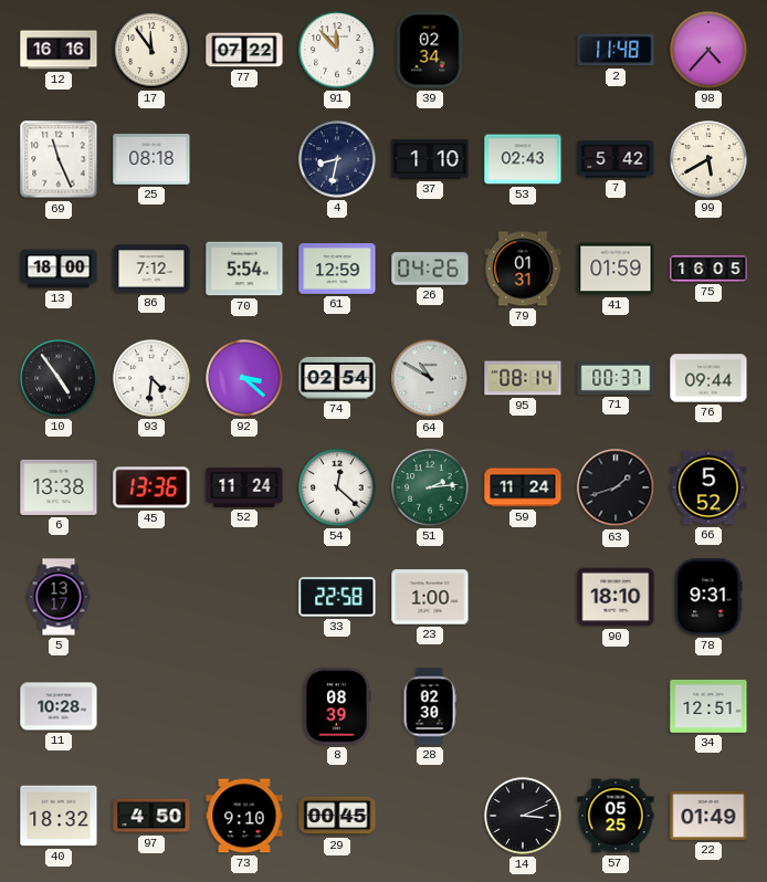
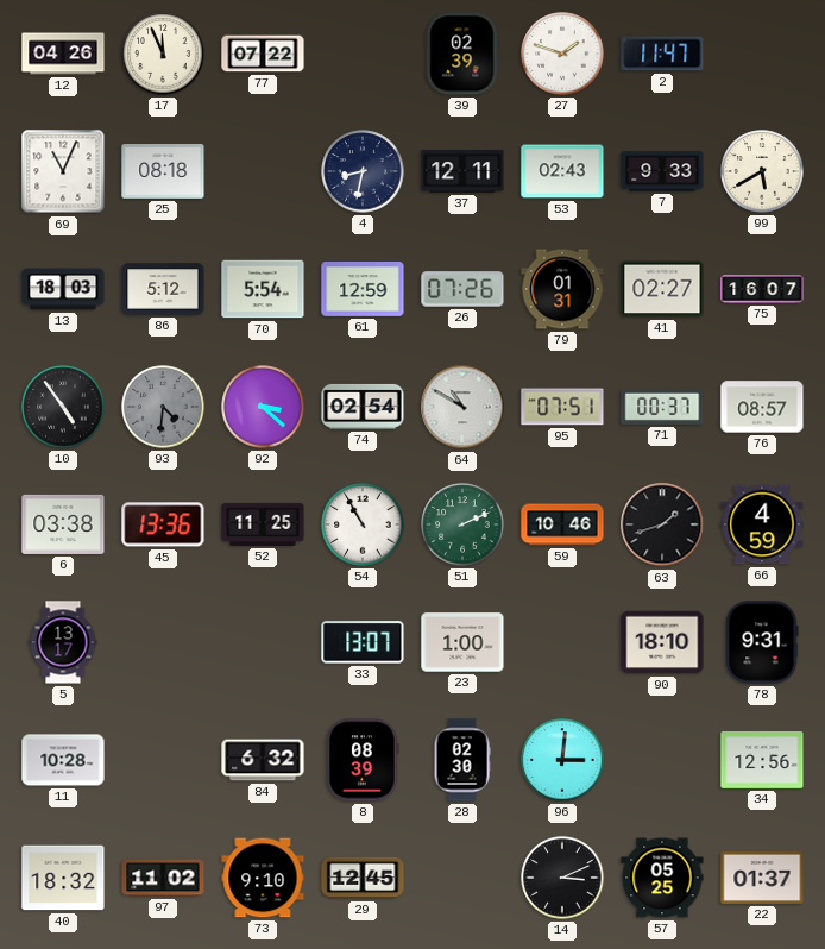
12: 16:16 -> 04:26 (63, 54)
17: 11:54 -> 11:56 (163, 54)
91: 11:53 -> none (337, 50)
39: 02:34 -> 02:39 (462, 54)
27: none -> 1:48 (562, 54)
2: 11:48 -> 11:47 (662, 54)
98: 4:37 -> none (708, 50)
69: 11:26 -> 11:04 (63, 171)
37: 1:10 -> 12:11 (462, 171)
7: 5:42 -> 9:33 (662, 171)
13: 18:00 -> 18:03 (63, 289)
86: 7:12 -> 5:12 (163, 289)
26: 04:26 -> 07:26 (462, 289)
41: 01:59 -> 02:27 (662, 289)
75: 16:05 -> 16:07 (762, 289)
93 dial: white -> grey (163, 407)
95: 08:14 -> 07:51 (562, 407)
76: 09:44 -> 08:57 (762, 407)
6: 13:38 -> 03:38 (63, 524)
52: 11:24 -> 11:25 (263, 524)
54: 12:22 -> 10:55 (363, 524)
51: 2:14 -> 2:11 (462, 524)
59: 11:24 -> 10:46 (562, 524)
66: 5:52 -> 4:59 (762, 524)
33: 22:58 -> 13:07 (363, 642)
84: none -> 6:32 (263, 760)
96: none -> 3:01 (562, 760)
34: 12:51 -> 12:56 (762, 760)
97: 4:50 -> 11:02 (163, 878)
29: 00:45 -> 12:45 (363, 878)
22: 01:49 -> 01:37 (762, 878)
